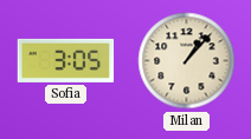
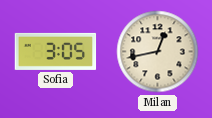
Milan: 1:07 -> 12:43 (158, 52)
